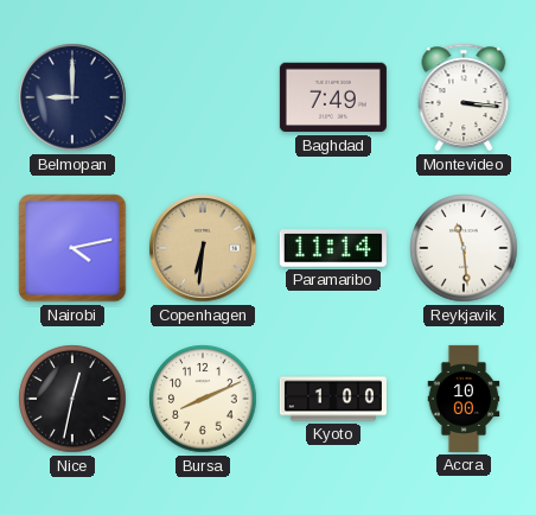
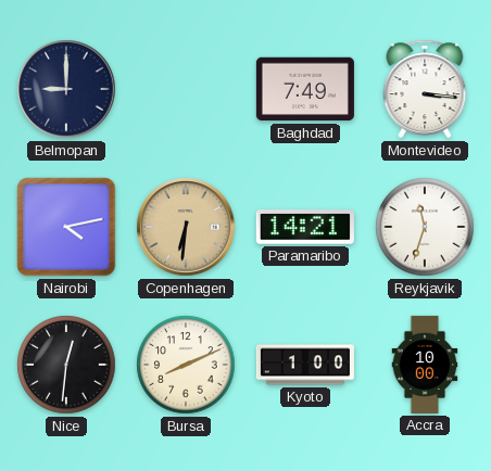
Paramaribo: 11:14 -> 14:21 (305, 227)
Reykjavik: 11:29 -> 11:33 (425, 227)
Nice: 12:32 -> 12:31 (66, 365)
